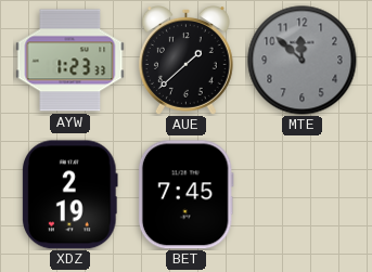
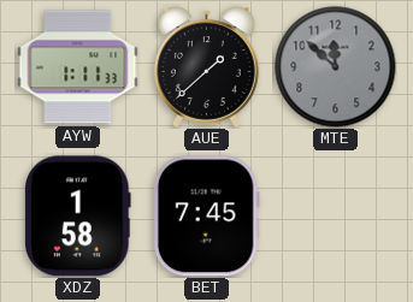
AYW: 1:23 -> 1:11 (78, 67)
XDZ: 2:19 -> 1:58 (78, 217)
